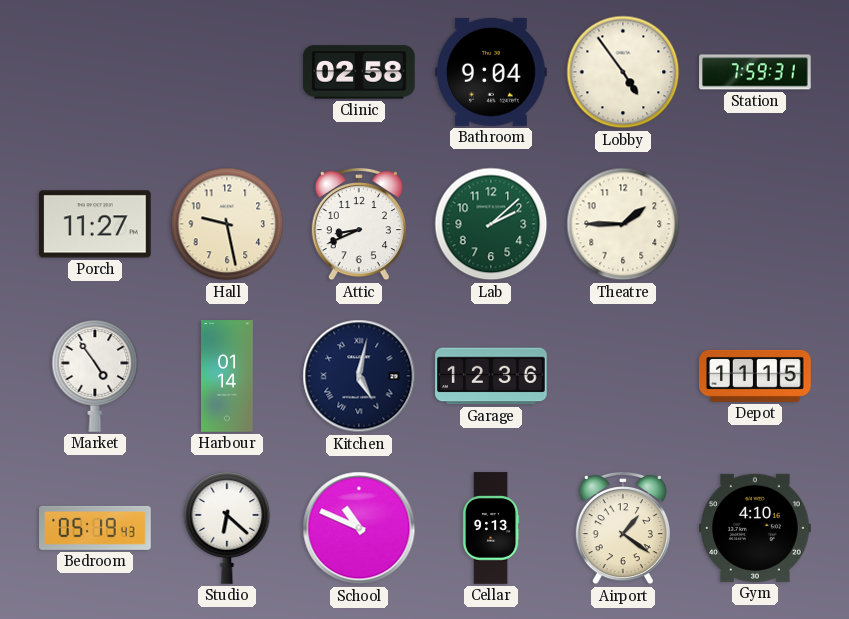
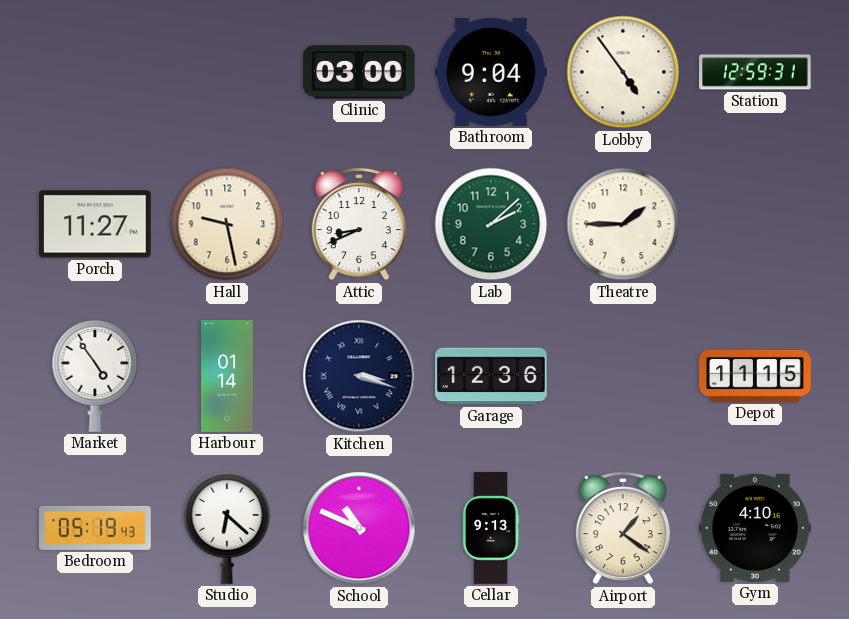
Clinic: 02:58 -> 03:00 (359, 72)
Station: 7:59 -> 12:59 (755, 72)
Kitchen: 5:02 -> 3:18 (359, 376)
